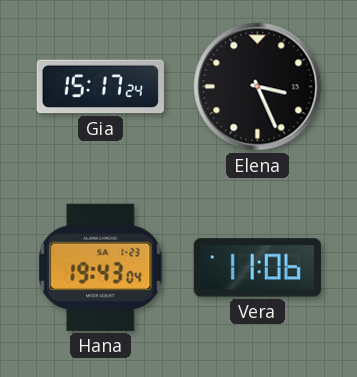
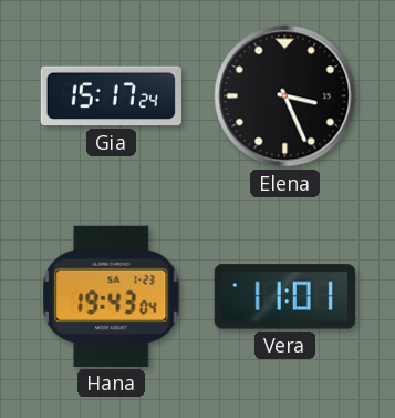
Vera: 11:06 -> 11:01 (284, 297)
